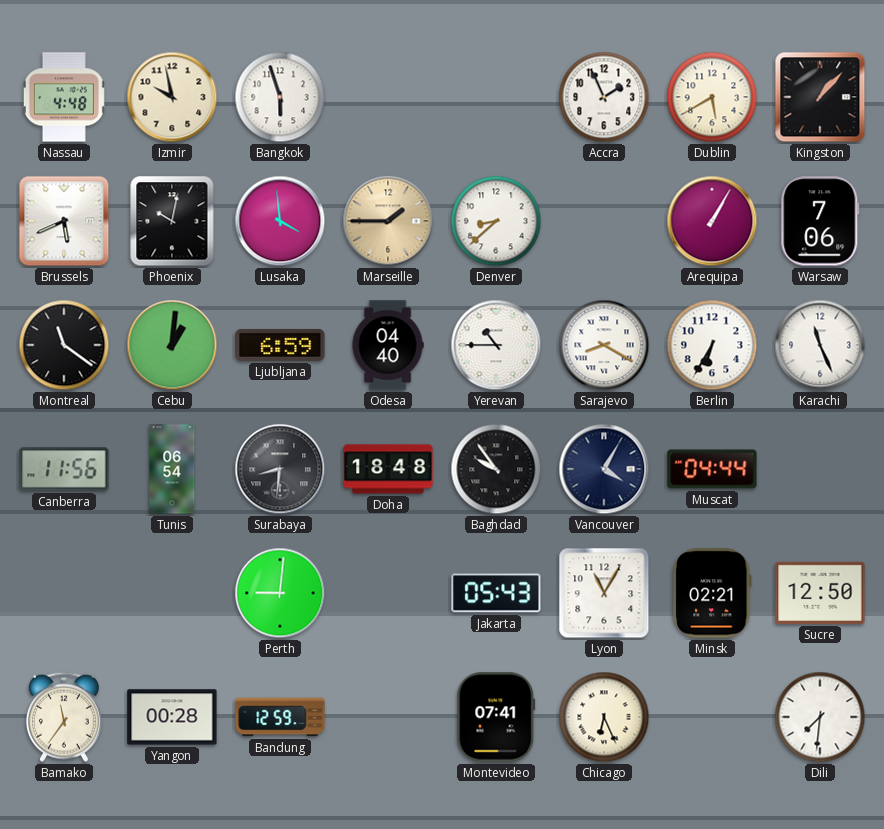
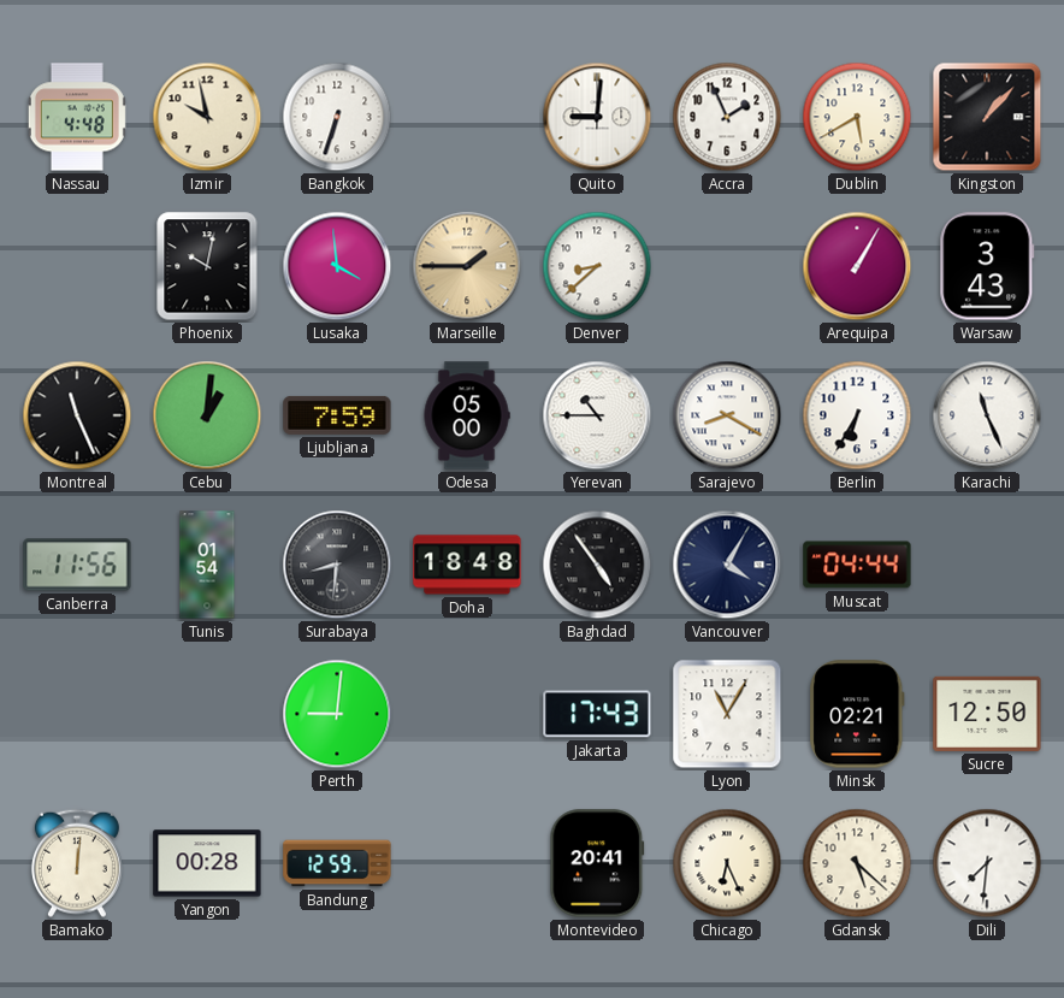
Bangkok: 5:57 -> 6:33 (337, 117)
Quito: none -> 9:01 (597, 117)
Brussels: 5:41 -> none (64, 221)
Warsaw: 7:06 -> 3:43 (987, 266)
Montreal: 11:21 -> 11:26 (77, 415)
Ljubljana: 6:59 -> 7:59 (337, 415)
Odesa: 04:40 -> 05:00 (467, 415)
Tunis: 06:54 -> 01:54 (207, 565)
Baghdad: 9:54 -> 4:54 (597, 565)
Jakarta: 05:43 -> 17:43 (597, 714)
Bamako: 11:36 -> 12:01 (77, 863)
Montevideo: 07:41 -> 20:41 (597, 863)
Gdansk: none -> 5:22 (857, 863)
